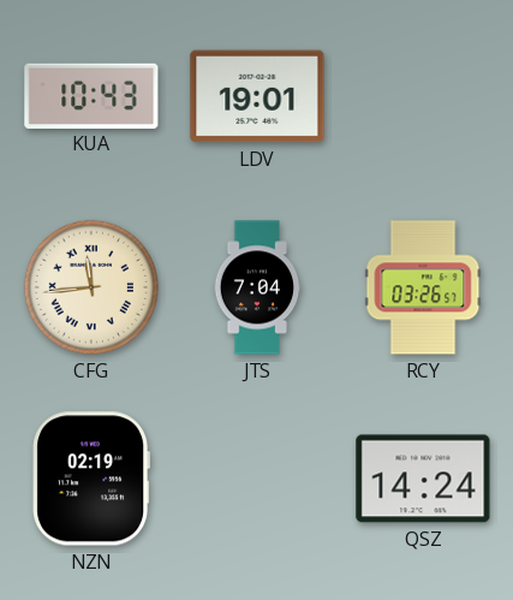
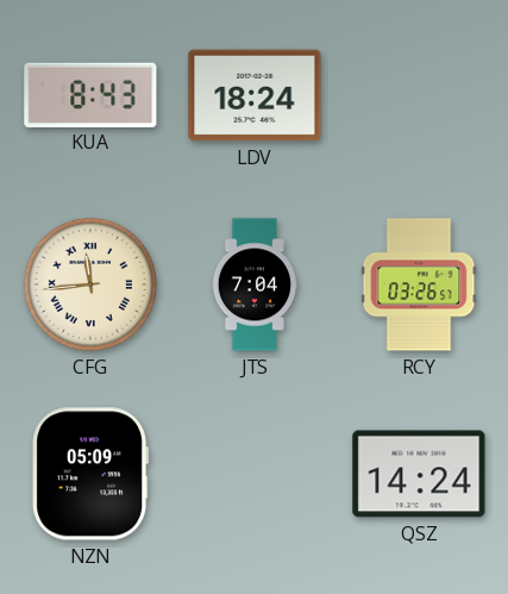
KUA: 10:43 -> 8:43 (90, 94)
LDV: 19:01 -> 18:24 (255, 95)
NZN: 02:19 -> 05:09 (90, 474)
